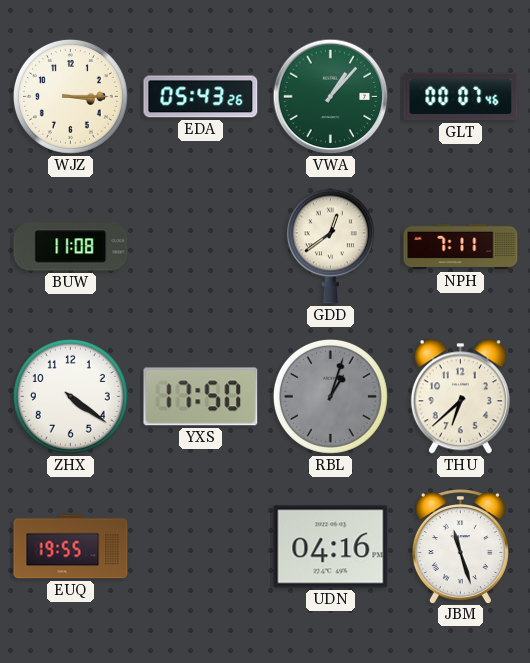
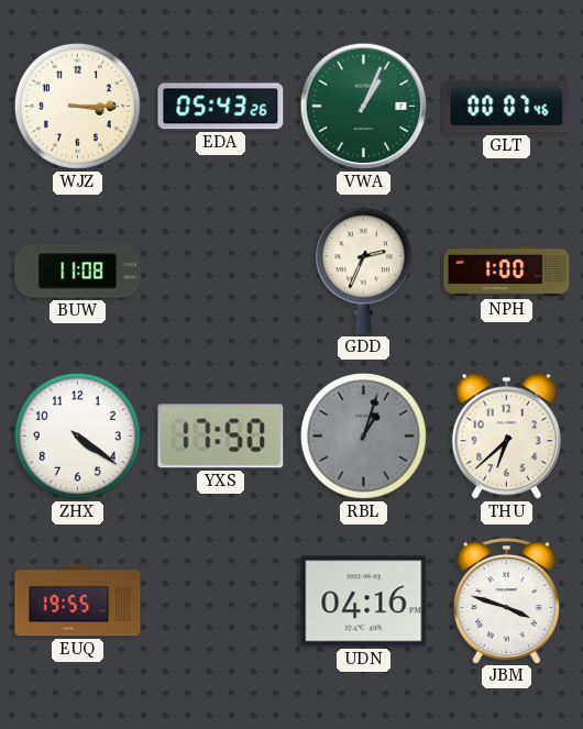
VWA: 1:07 -> 1:04 (364, 107)
GDD: 12:39 -> 2:34 (363, 272)
NPH: 7:11 -> 1:00 (507, 272)
JBM: 11:27 -> 3:48 (506, 600)
